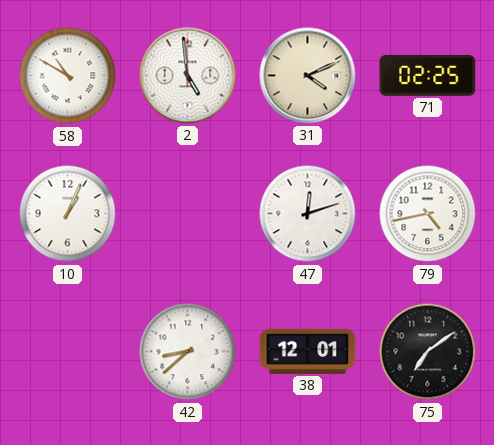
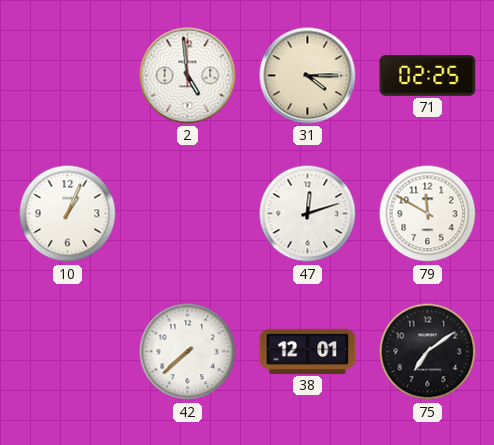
58: 10:50 -> none (68, 76)
31: 4:11 -> 4:15 (308, 76)
79: 4:43 -> 11:50 (428, 214)
42: 8:38 -> 7:38 (188, 352)
